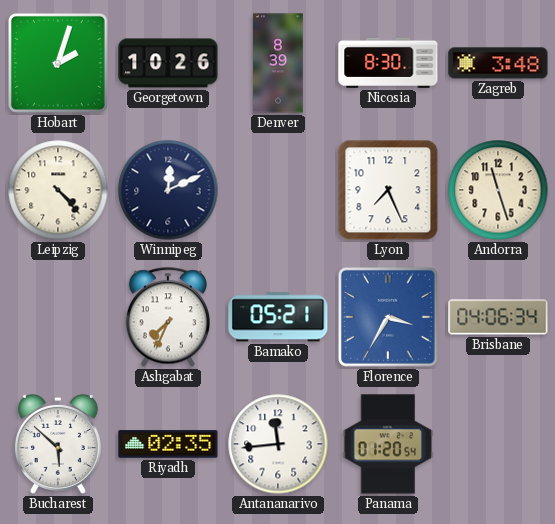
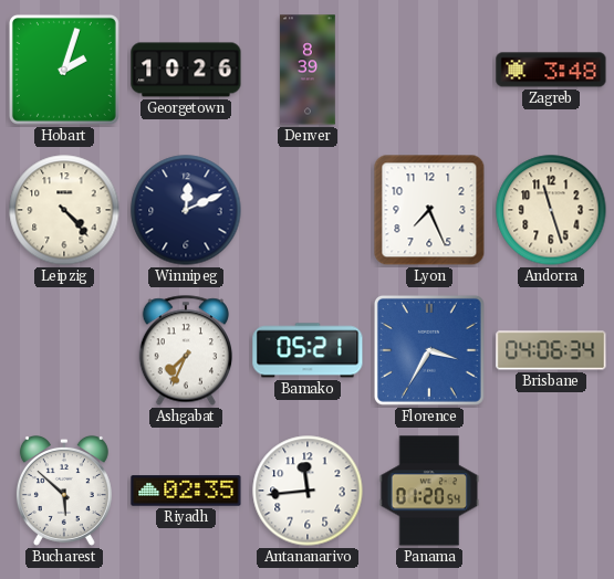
Nicosia: 8:30 -> none (388, 63)
